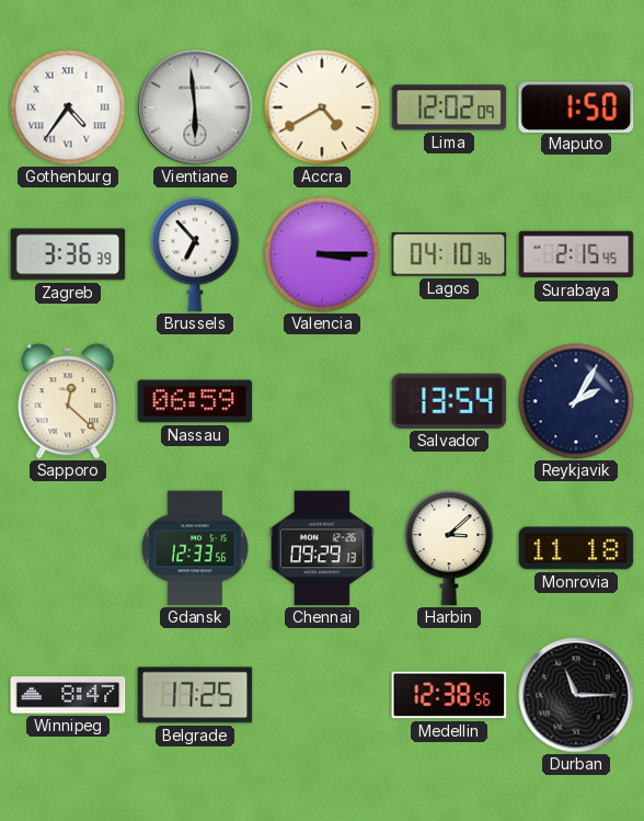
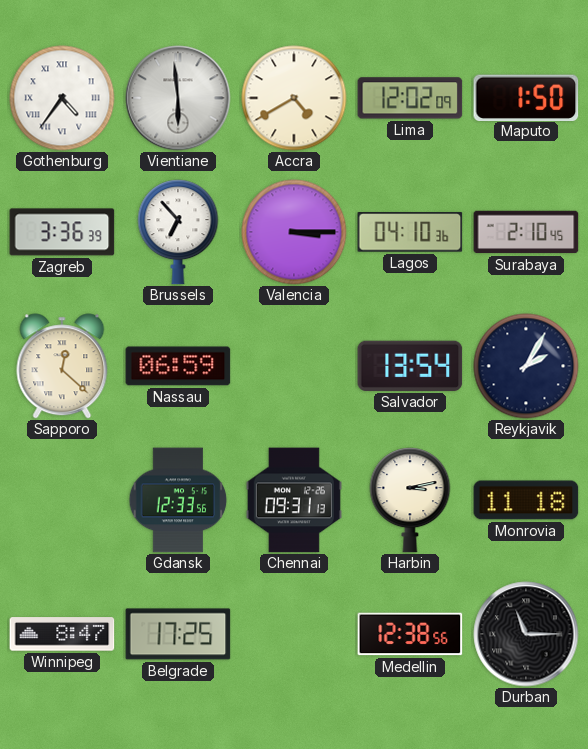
Surabaya: 2:15 -> 2:10 (526, 232)
Chennai: 09:29 -> 09:31 (294, 500)
Harbin: 3:08 -> 3:13 (410, 500)
